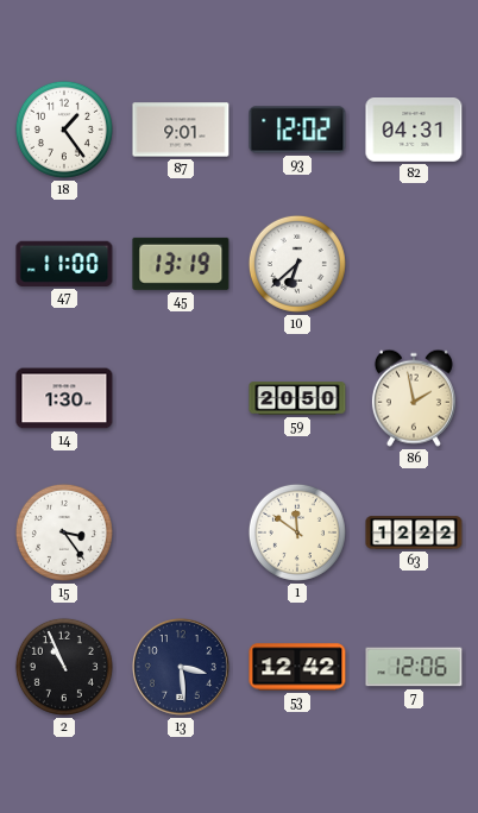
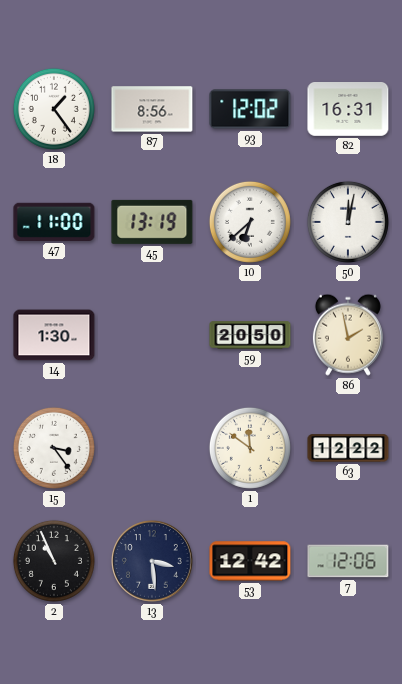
87: 9:01 -> 8:56 (152, 109)
82: 04:31 -> 16:31 (348, 109)
50: none -> 12:02 (348, 222)
